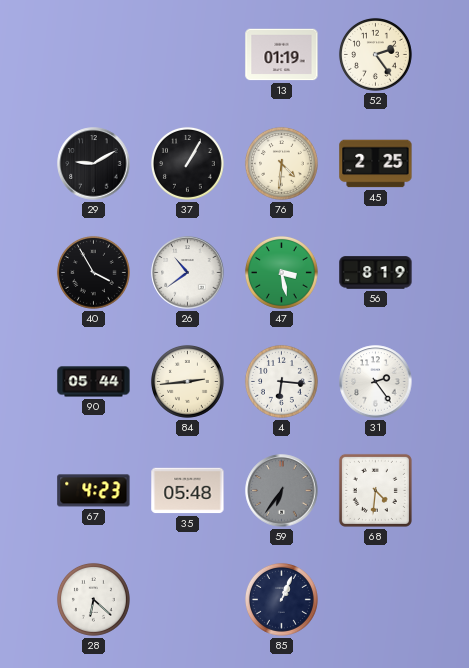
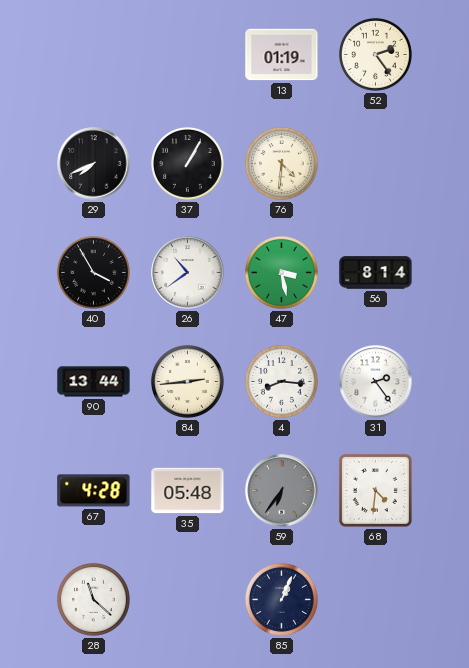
29: 9:10 -> 7:41 (94, 164)
45: 2:25 -> none (376, 164)
56: 8:19 -> 8:14 (376, 273)
90: 05:44 -> 13:44 (94, 382)
4: 6:16 -> 8:16 (281, 381)
67: 4:23 -> 4:28 (94, 491)
28: 6:22 -> 11:22 (93, 599)
